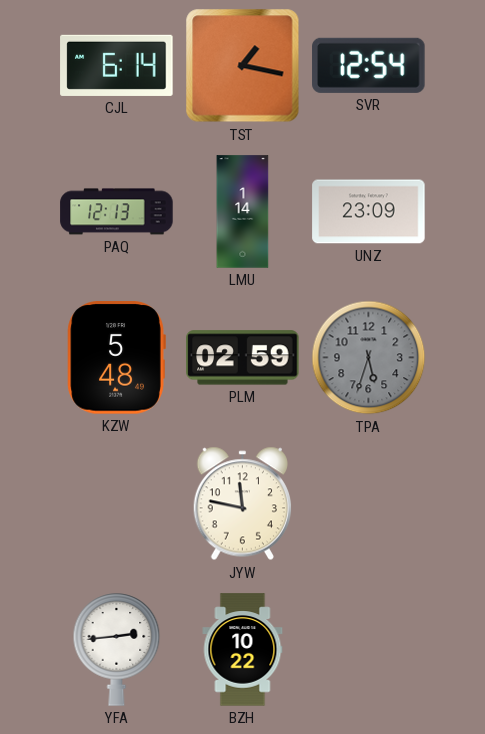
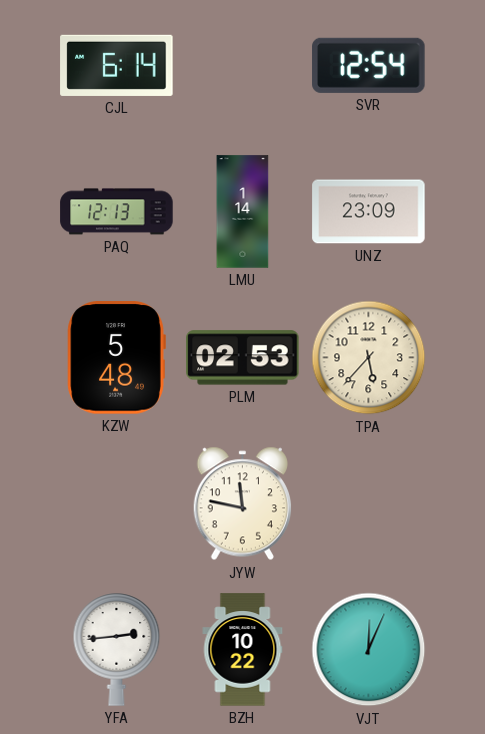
TST: 1:17 -> none (243, 66)
PLM: 02:59 -> 02:53 (243, 358)
TPA: 5:33 -> 5:37 (369, 358)
TPA dial: grey -> cream (369, 358)
VJT: none -> 12:04 (369, 650)
